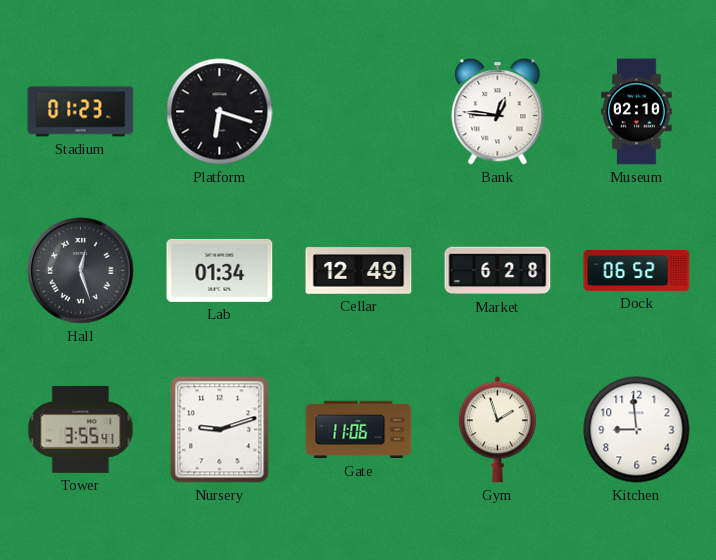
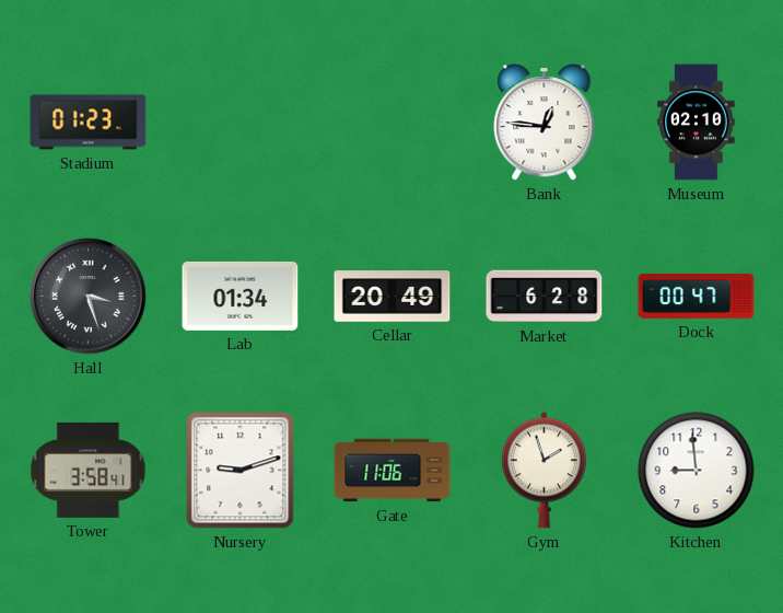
Platform: 6:18 -> none (220, 112)
Hall: 12:27 -> 3:27 (89, 297)
Cellar: 12:49 -> 20:49 (393, 297)
Dock: 06:52 -> 00:47 (697, 297)
Tower: 3:55 -> 3:58 (89, 470)
